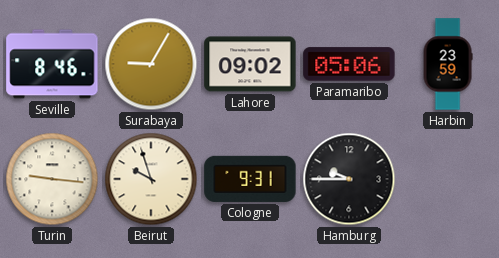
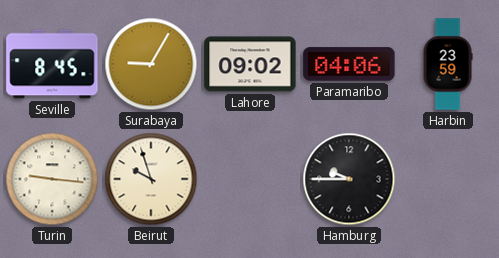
Seville: 8:46 -> 8:45 (52, 64)
Paramaribo: 05:06 -> 04:06 (349, 64)
Cologne: 9:31 -> none (250, 179)
